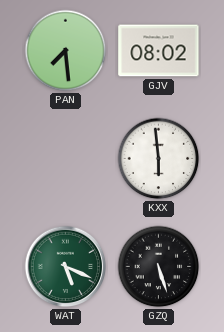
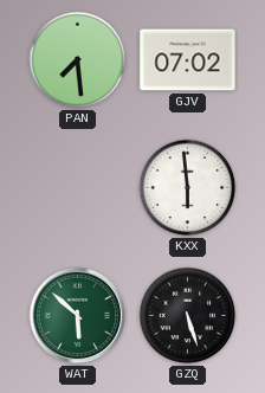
GJV: 08:02 -> 07:02 (188, 60)
WAT: 5:19 -> 5:52 (78, 316)
